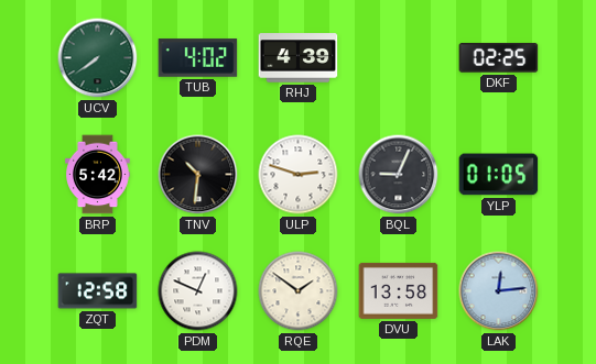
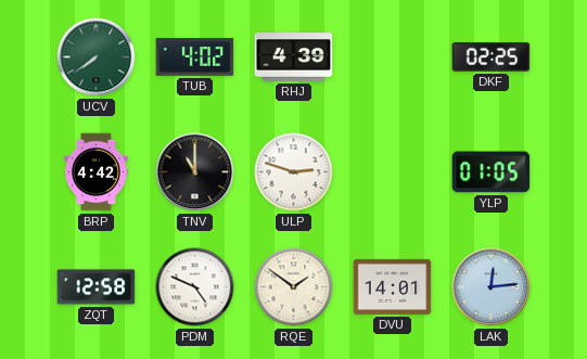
BRP: 5:42 -> 4:42 (97, 172)
TNV: 10:31 -> 11:00 (195, 172)
BQL: 9:04 -> none (399, 175)
PDM: 12:49 -> 4:49 (195, 287)
DVU: 13:58 -> 14:01 (393, 286)
